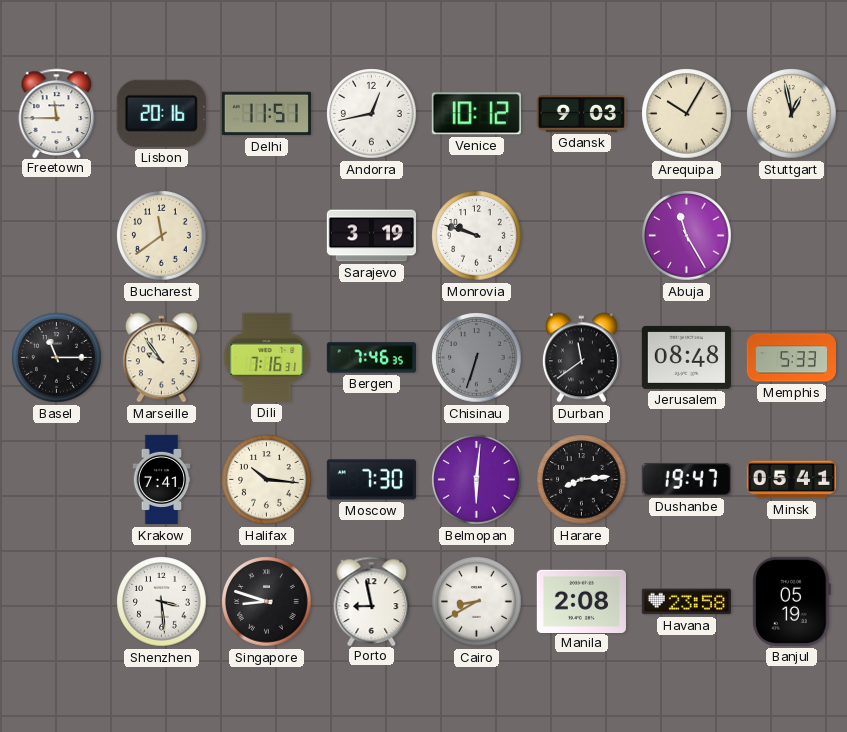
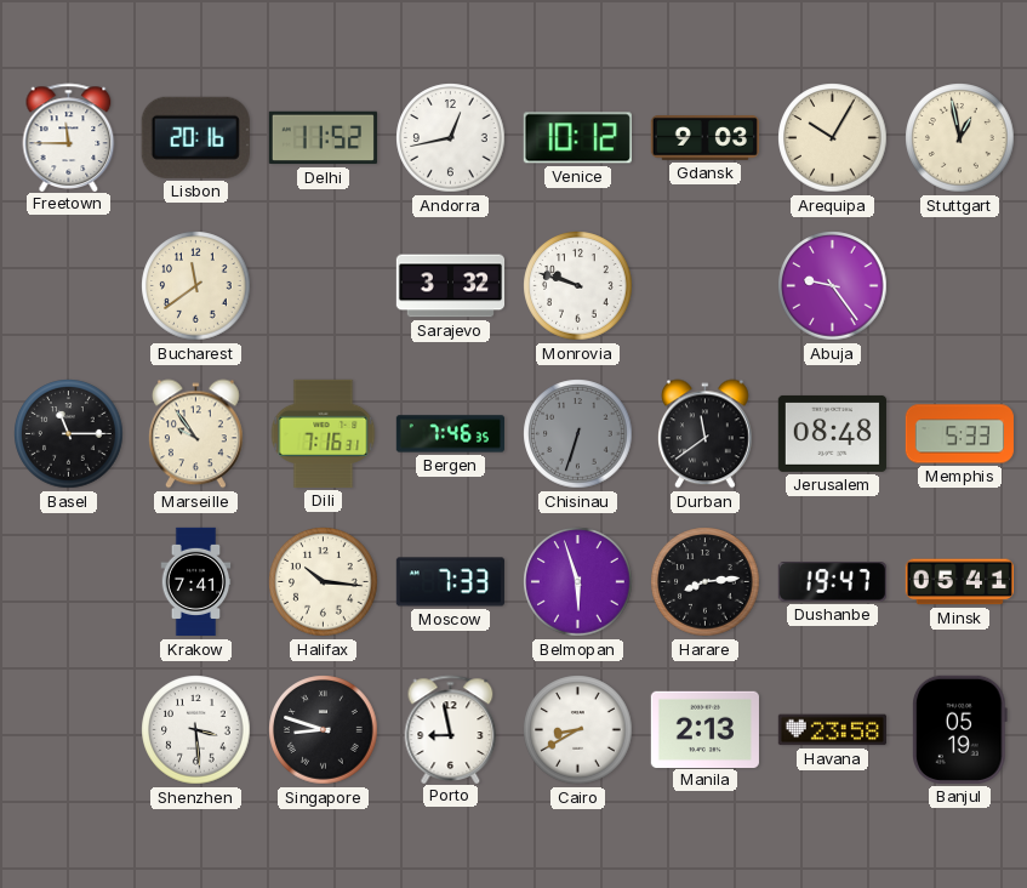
Delhi: 11:51 -> 11:52 (323, 138)
Sarajevo: 3:19 -> 3:32 (450, 286)
Abuja: 11:25 -> 9:24 (833, 286)
Moscow: 7:30 -> 7:33 (450, 582)
Belmopan: 6:01 -> 5:57 (578, 582)
Manila: 2:08 -> 2:13 (704, 729)
